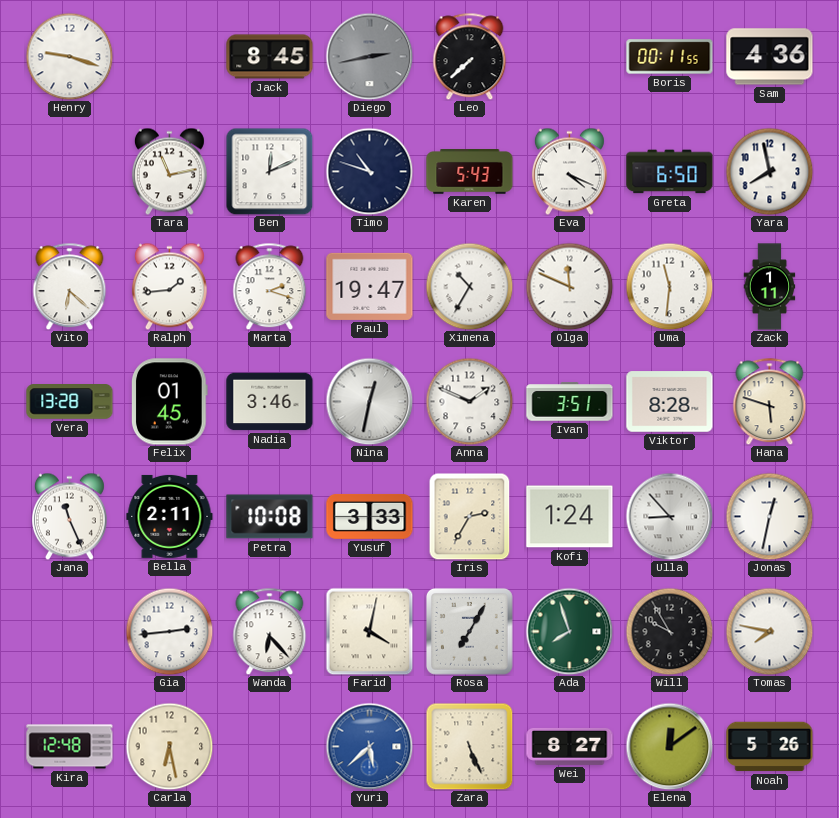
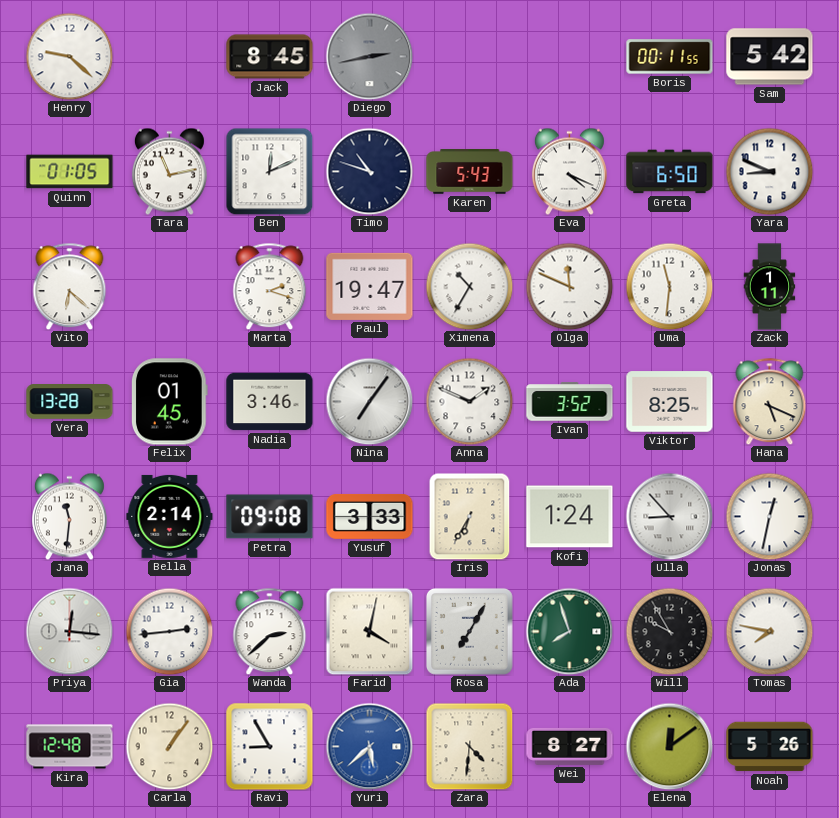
Henry: 9:18 -> 9:22 (69, 56)
Leo: 7:38 -> none (470, 56)
Sam: 4:36 -> 5:42 (770, 57)
Quinn: none -> 01:05 (70, 172)
Yara: 7:58 -> 8:49 (769, 171)
Ralph: 1:44 -> none (169, 286)
Nina: 12:32 -> 7:06 (369, 401)
Ivan: 3:51 -> 3:52 (570, 402)
Viktor: 8:28 -> 8:25 (670, 402)
Hana: 5:48 -> 5:19 (770, 401)
Jana: 11:26 -> 11:31 (69, 516)
Bella: 2:11 -> 2:14 (170, 516)
Petra: 10:08 -> 09:08 (270, 517)
Iris: 2:35 -> 6:35 (470, 516)
Priya: none -> 12:16 (69, 631)
Wanda: 6:23 -> 2:38 (270, 631)
Carla: 6:28 -> 1:06 (169, 746)
Ravi: none -> 8:55 (270, 747)
Zara: 5:26 -> 4:31 (469, 747)
